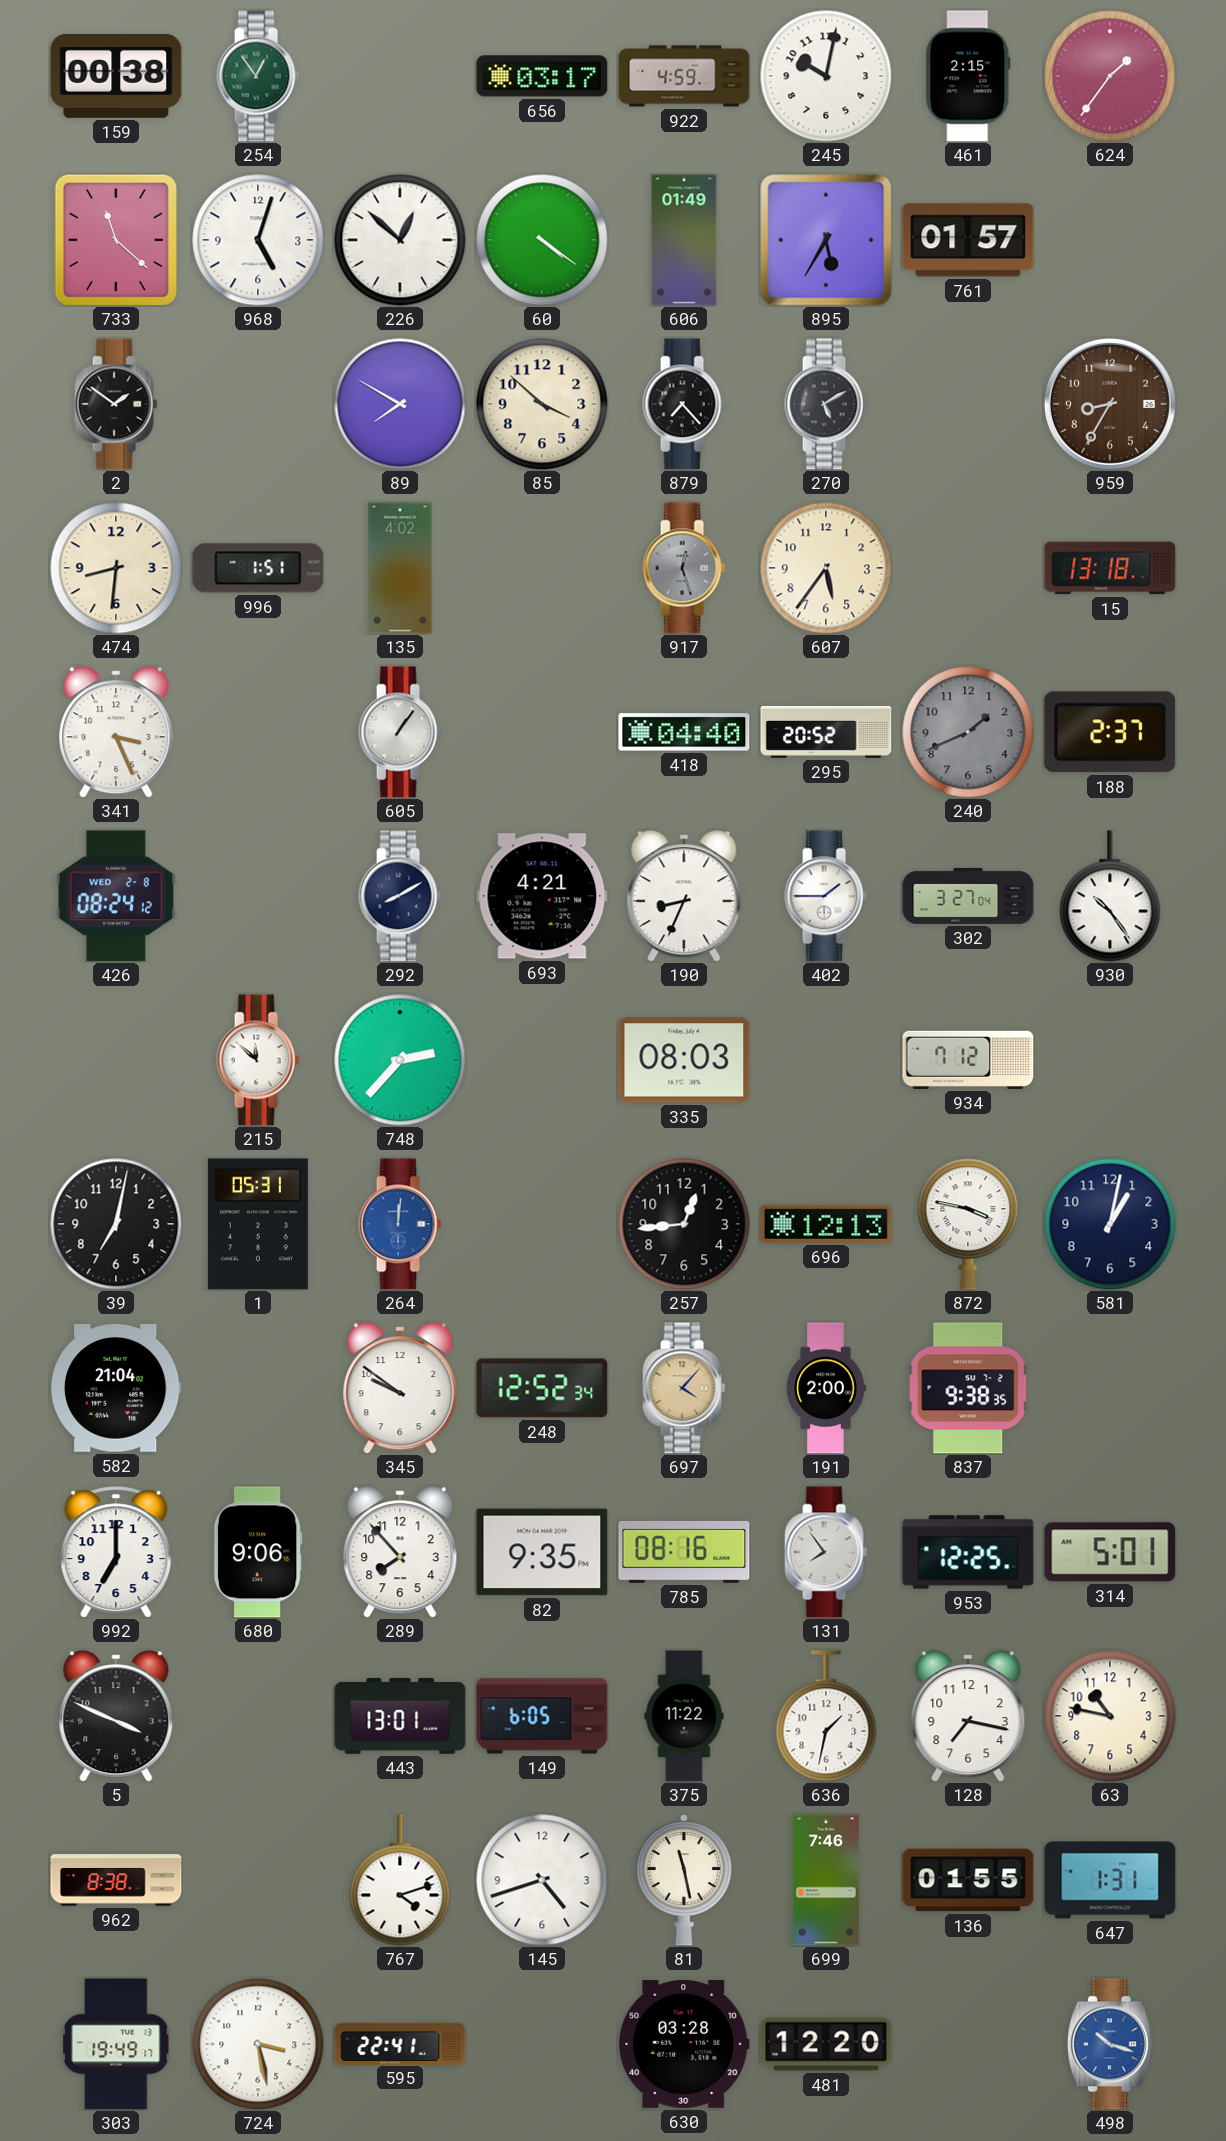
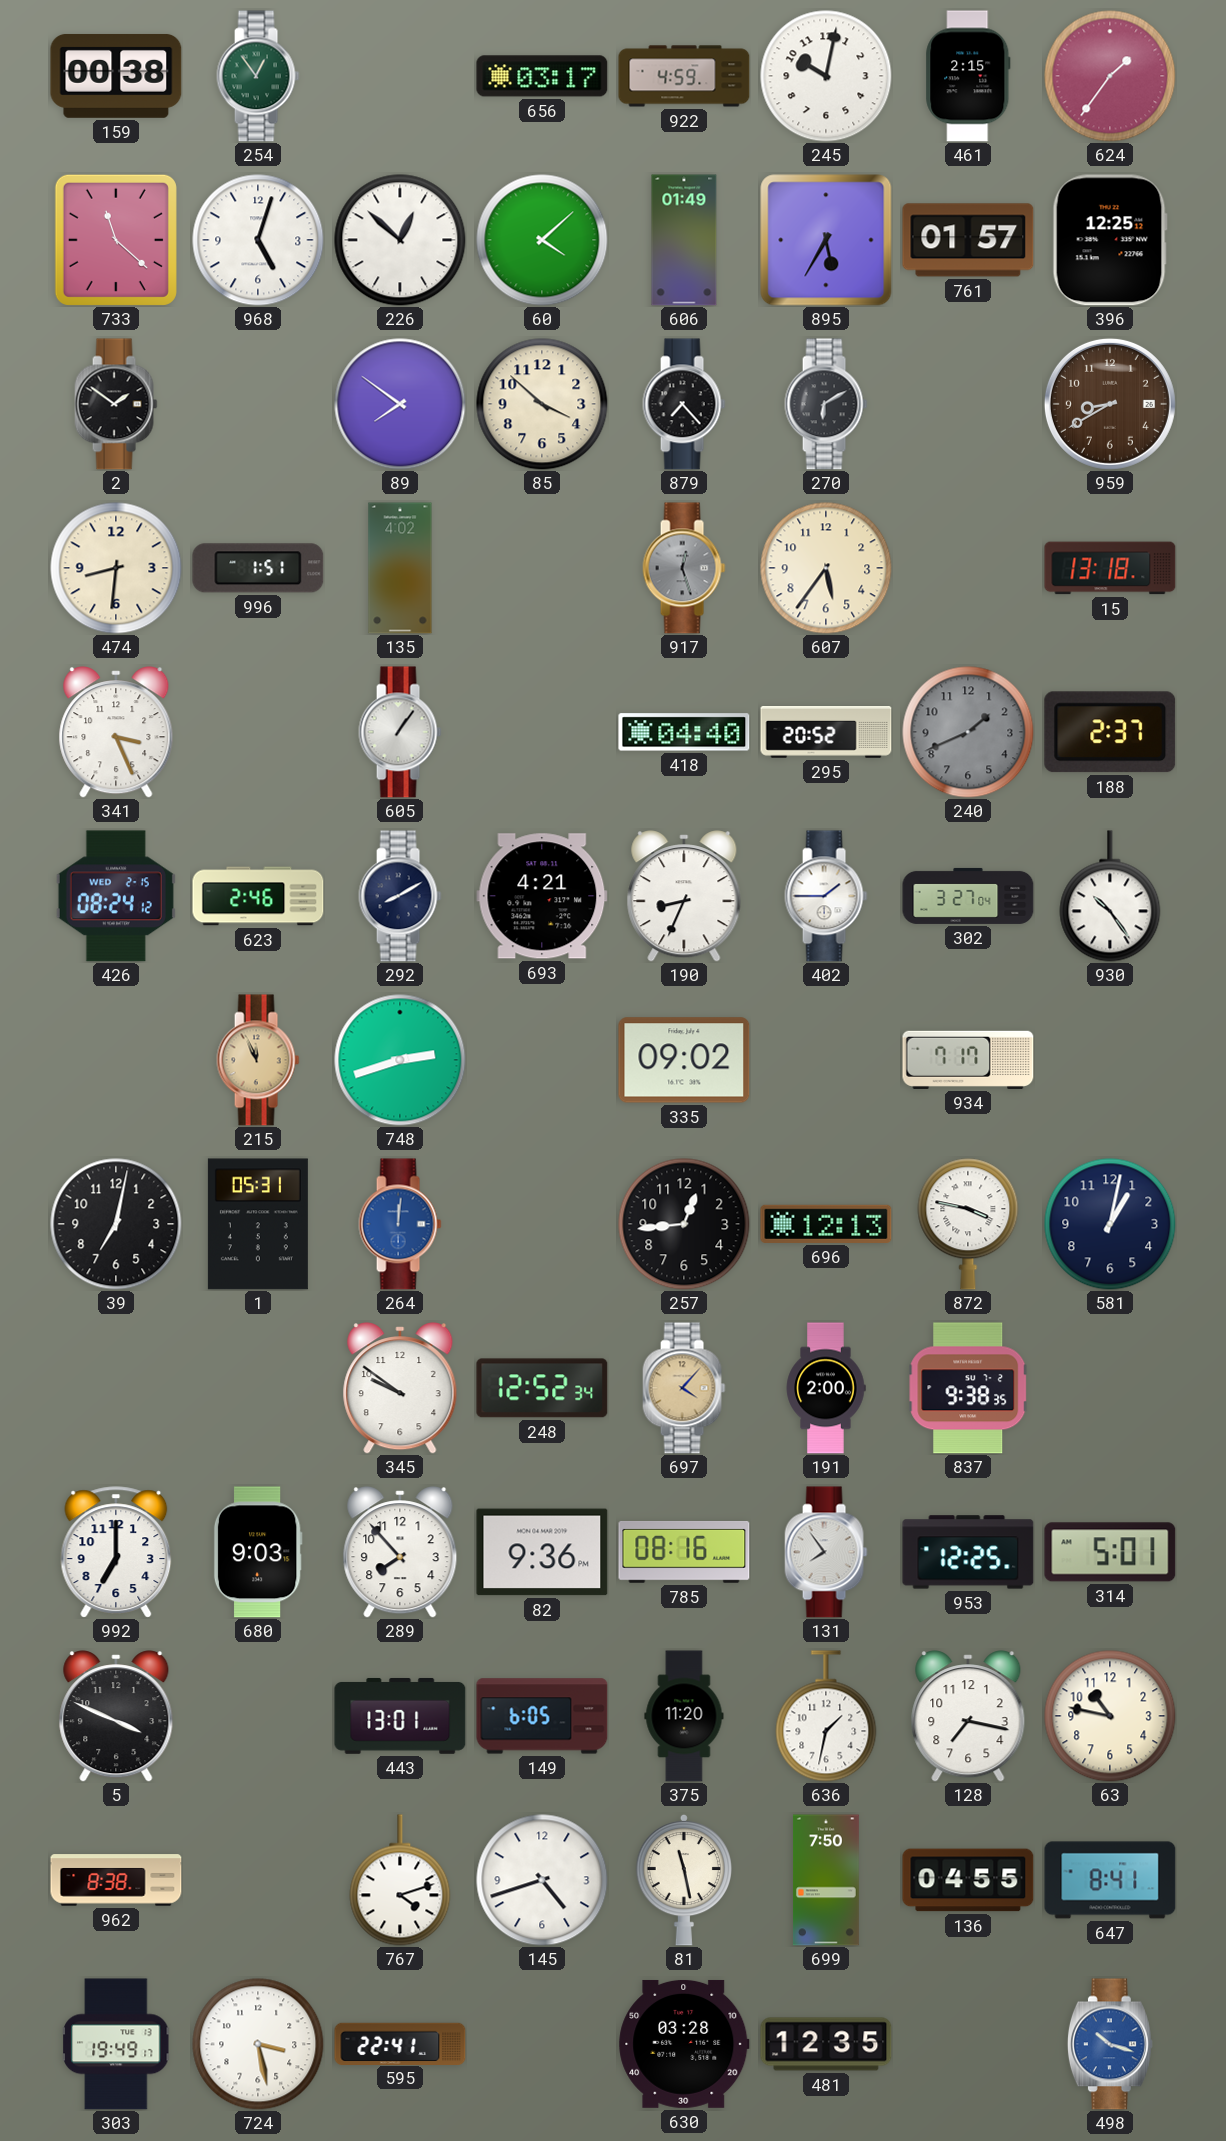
60: 4:21 -> 4:08 (542, 240)
396: none -> 12:25 (1110, 240)
89: 7:50 -> 7:51 (400, 404)
270: 5:10 -> 6:10 (826, 404)
959: 8:35 -> 8:40 (1110, 404)
426 date: WED 2-8 -> WED 2-15 (116, 896)
623: none -> 2:46 (258, 896)
215: 11:52 -> 11:56 (258, 1060)
215 dial: white -> champagne (258, 1060)
748: 2:37 -> 2:42 (400, 1060)
335: 08:03 -> 09:02 (684, 1060)
934: 7:12 -> 7:17 (968, 1060)
582: 21:04 -> none (116, 1388)
680: 9:06 -> 9:03 (258, 1552)
82: 9:35 -> 9:36 (542, 1552)
375: 11:22 -> 11:20 (684, 1716)
699: 7:46 -> 7:50 (826, 1880)
136: 01:55 -> 04:55 (968, 1880)
647: 1:31 -> 8:41 (1110, 1880)
481: 12:20 -> 12:35 (826, 2044)
